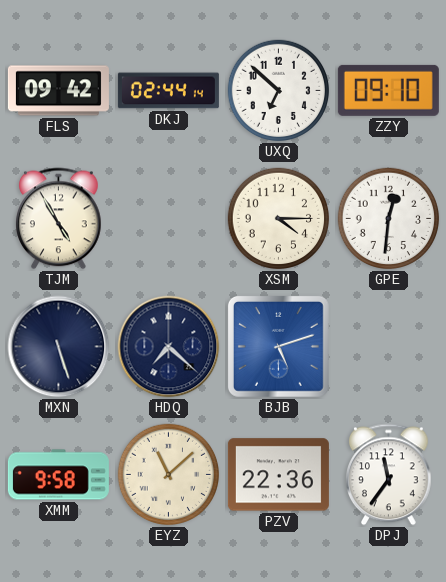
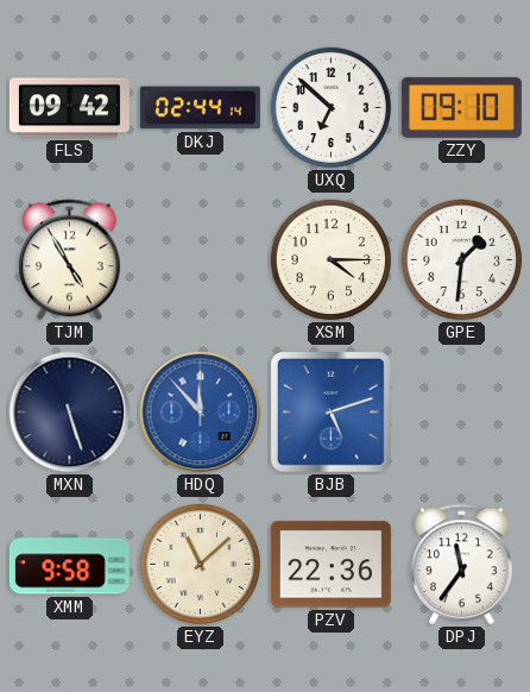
GPE: 12:31 -> 1:31 (462, 260)
HDQ: 7:22 -> 11:53 (201, 413)
HDQ dial: navy -> blue (201, 413)
